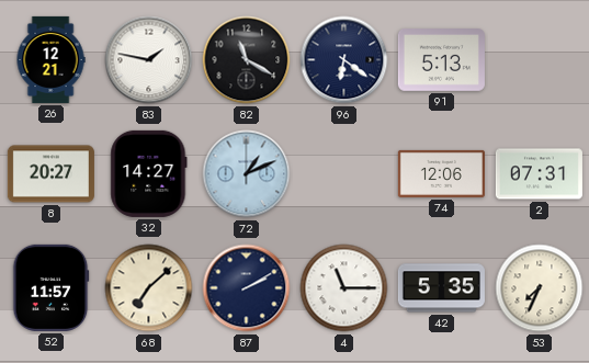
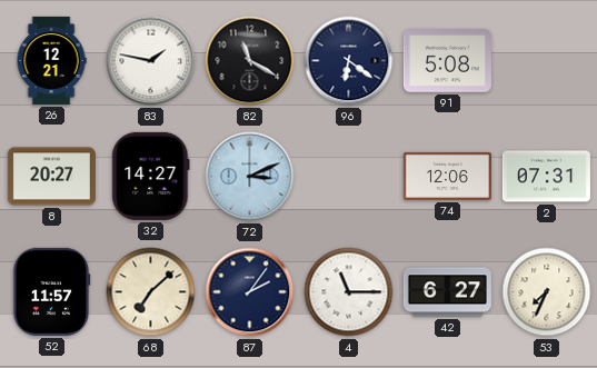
91: 5:13 -> 5:08 (447, 61)
72: 1:11 -> 3:11 (250, 177)
87: 2:10 -> 2:06 (250, 292)
42: 5:35 -> 6:27 (447, 292)
